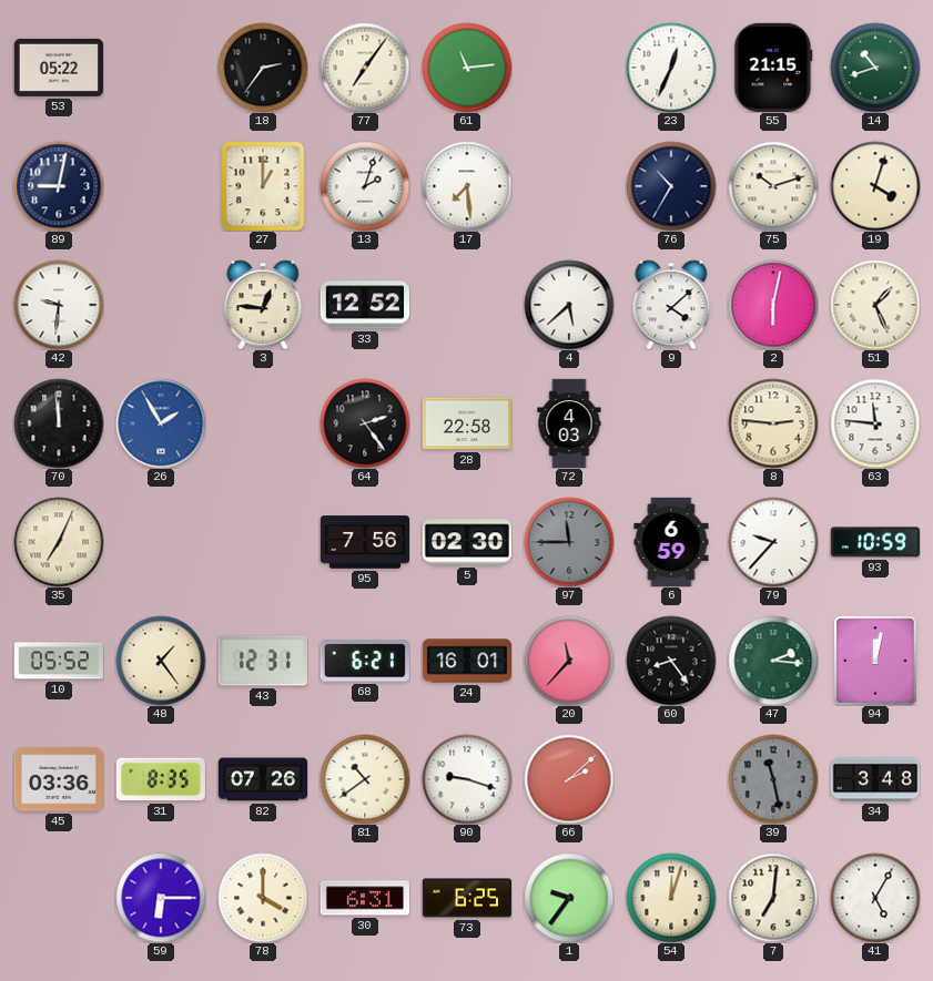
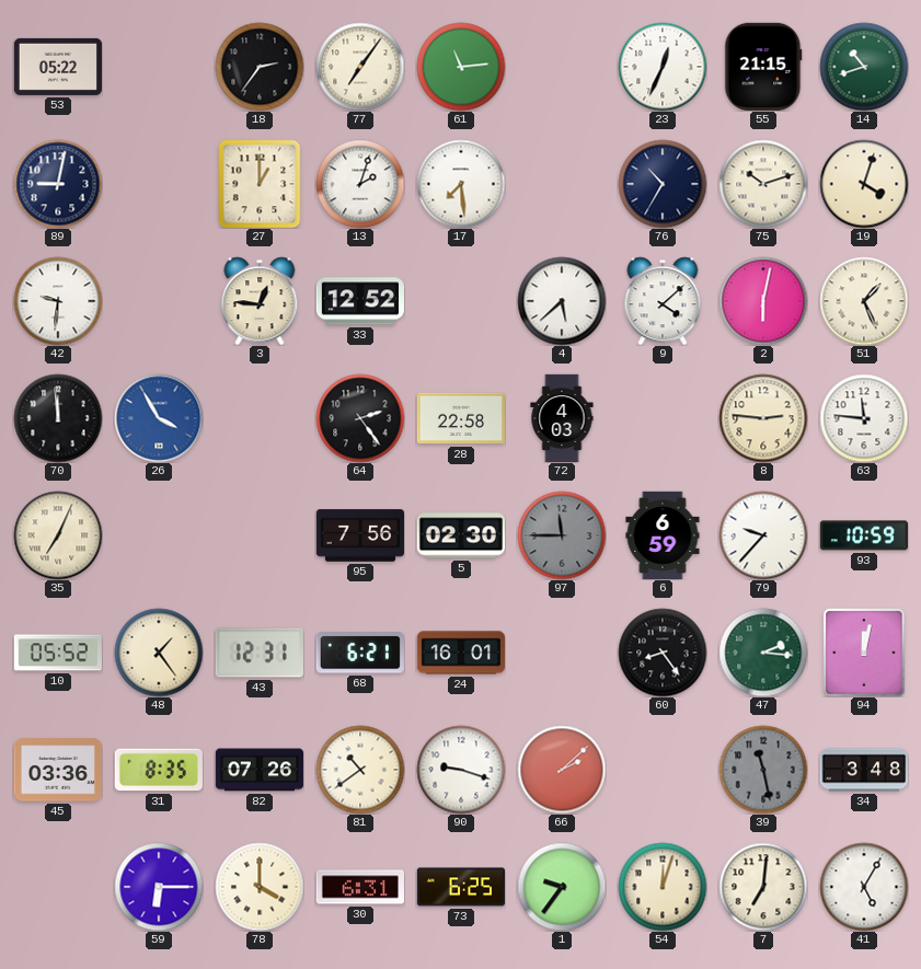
26: 1:55 -> 3:55 (159, 418)
20: 11:37 -> none (569, 661)
